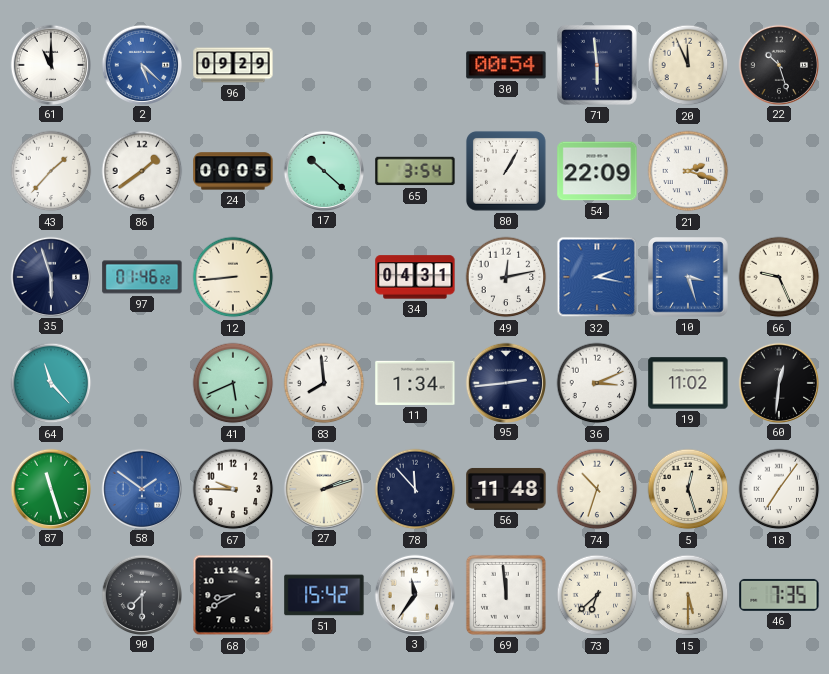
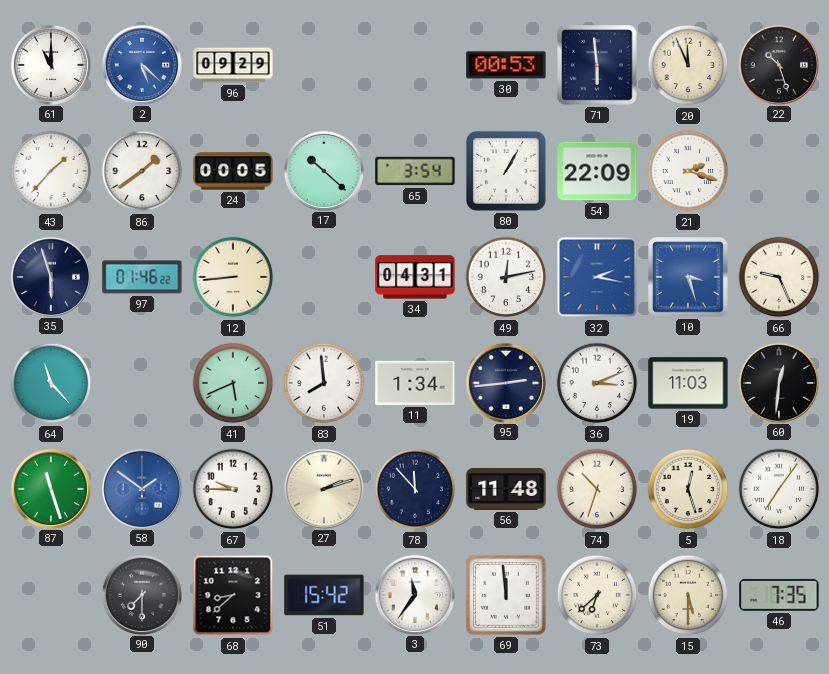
30: 00:54 -> 00:53 (506, 65)
19: 11:02 -> 11:03 (688, 383)
68: 8:40 -> 8:38 (233, 595)
